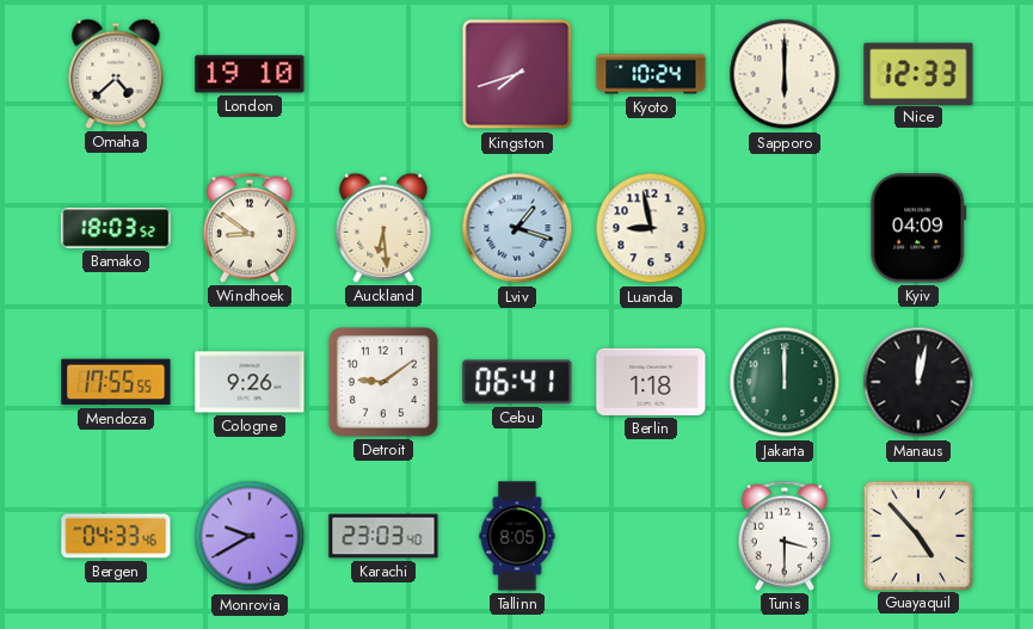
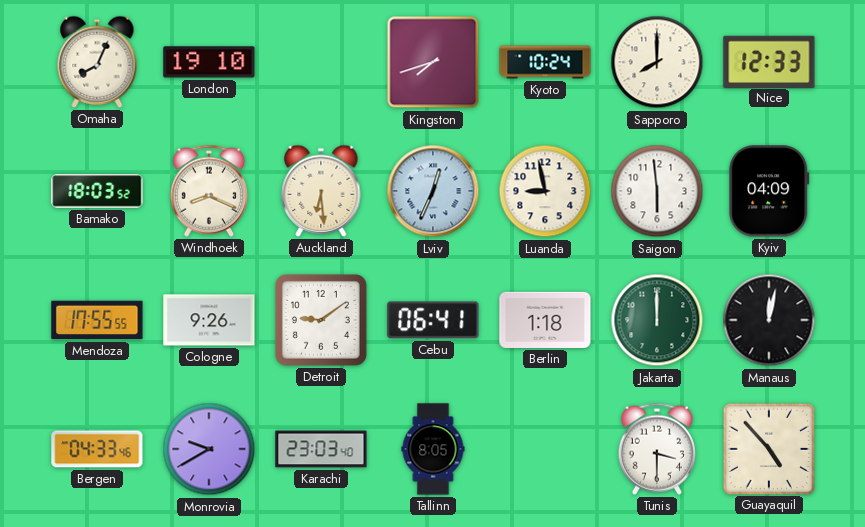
Omaha: 4:38 -> 8:04 (97, 62)
Sapporo: 6:00 -> 8:00 (657, 62)
Windhoek: 8:51 -> 8:19 (209, 191)
Lviv: 1:18 -> 12:34 (433, 191)
Saigon: none -> 5:59 (657, 191)
